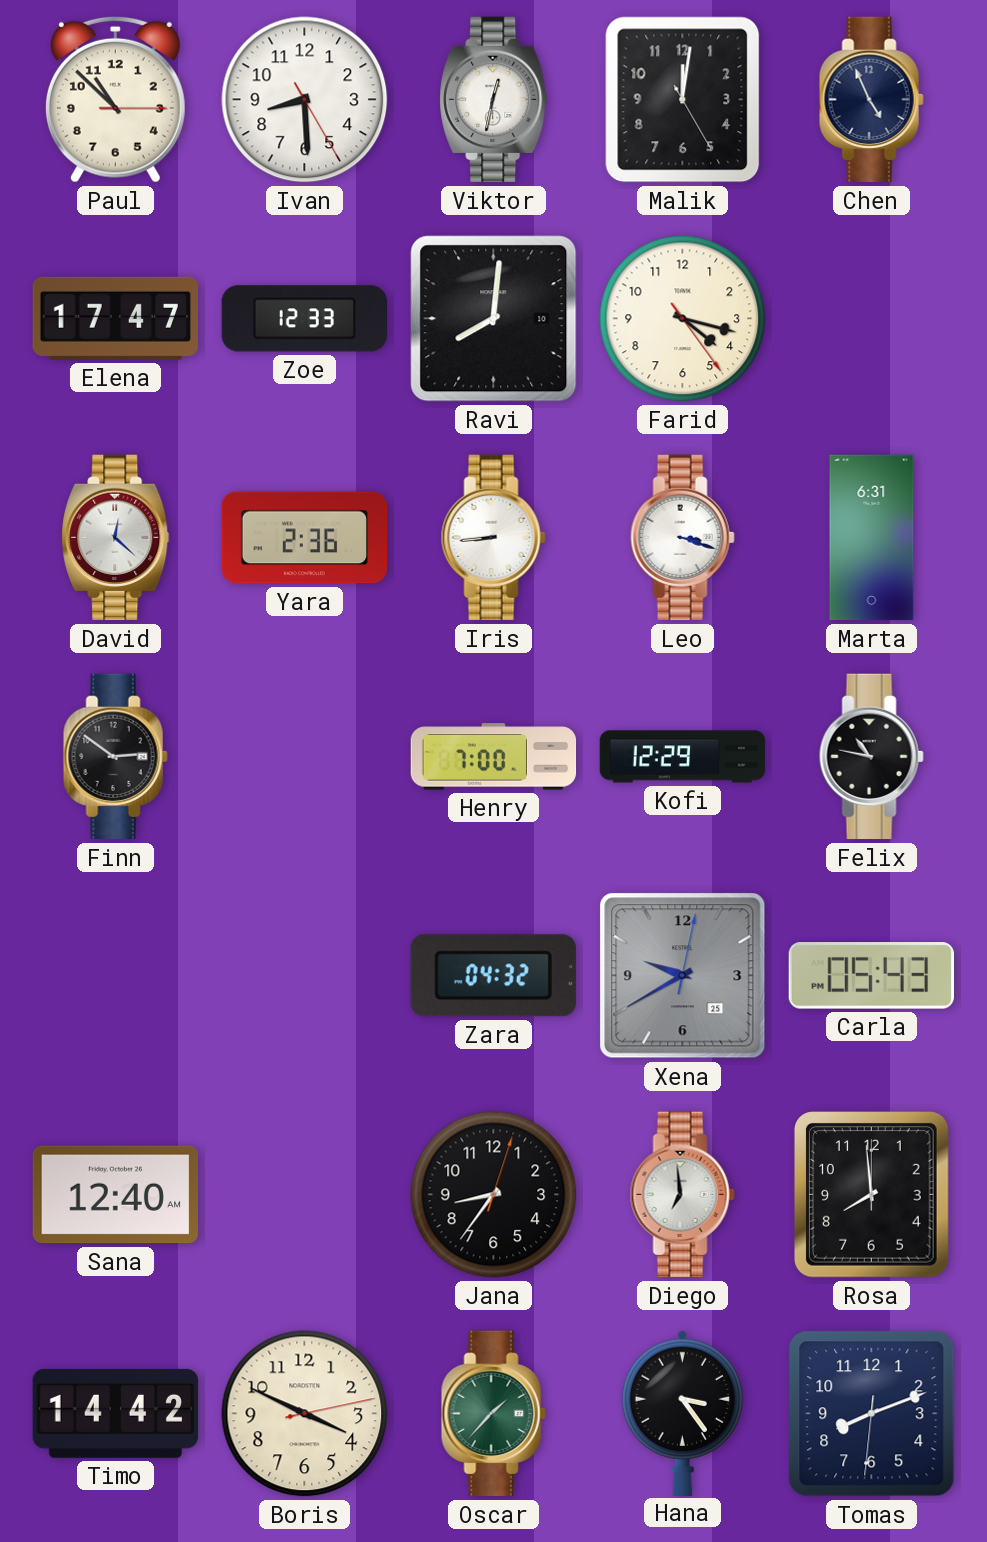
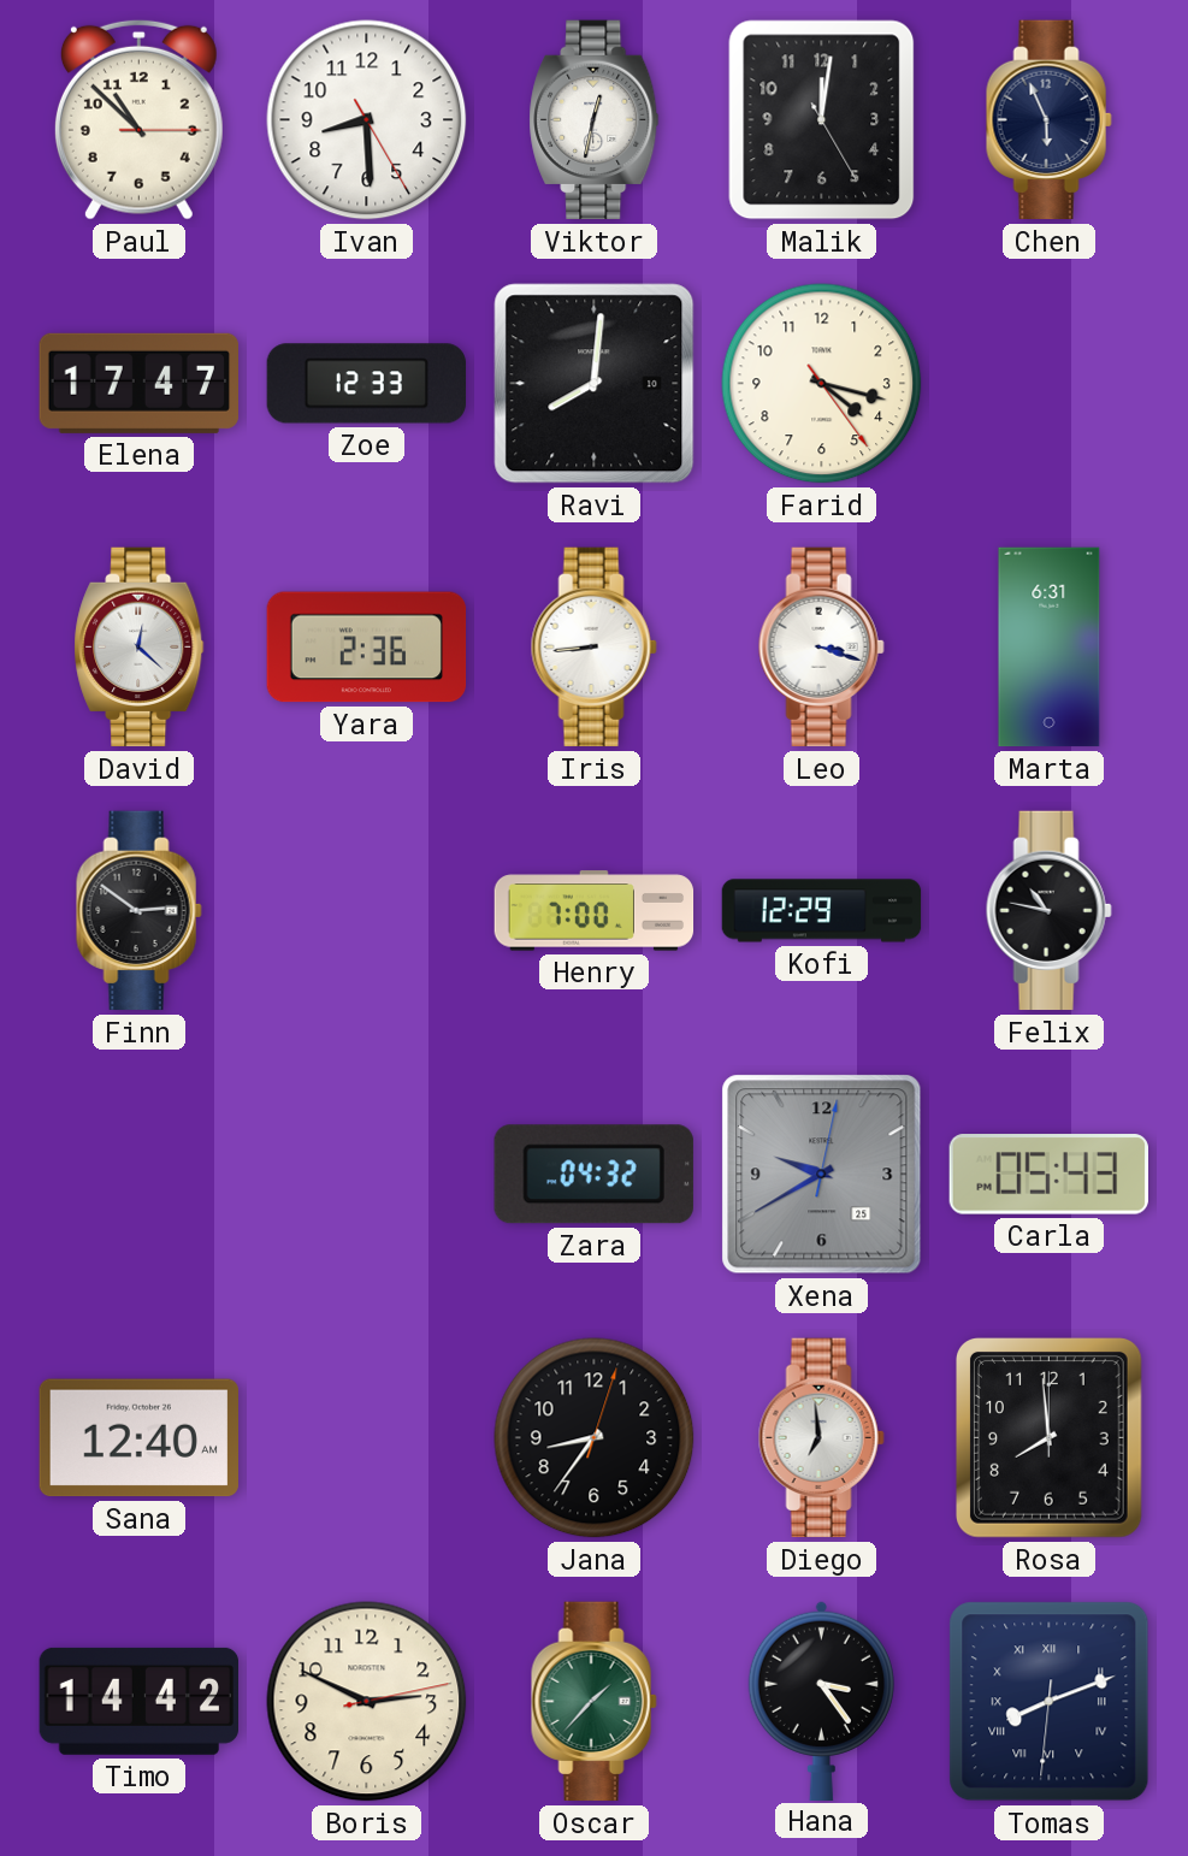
Chen: 4:56 -> 5:56 (1048, 120)
Boris: 3:49 -> 2:49 (367, 1702)
Tomas numerals: Arabic -> Roman (1050, 1702)
